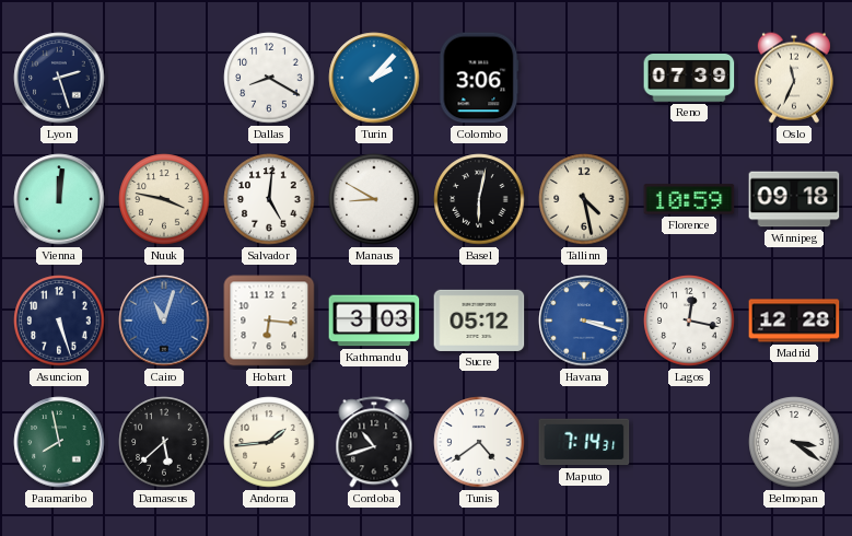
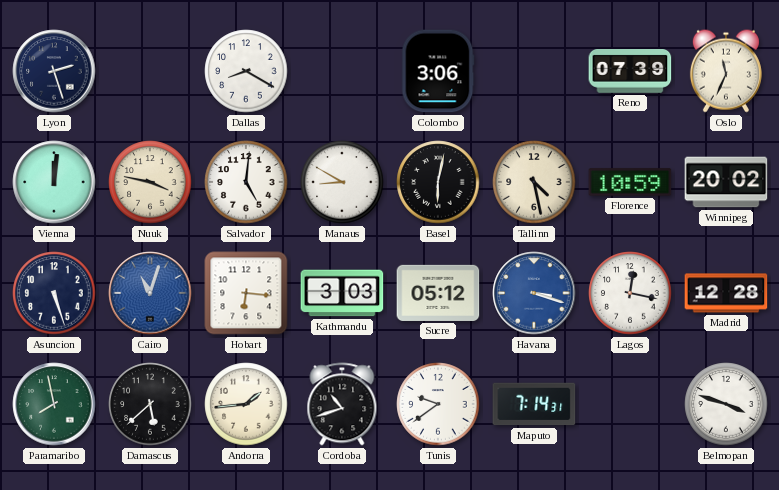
Turin: 2:07 -> none (374, 78)
Winnipeg: 09:18 -> 20:02 (726, 182)
Tunis: 4:39 -> 9:39 (438, 404)
Belmopan: 3:21 -> 3:48 (726, 404)
